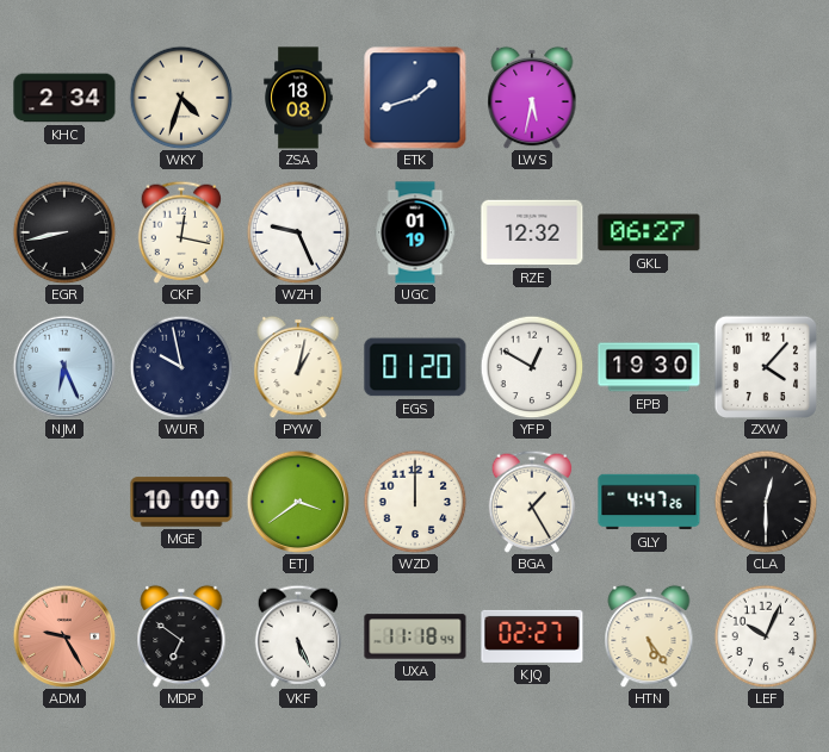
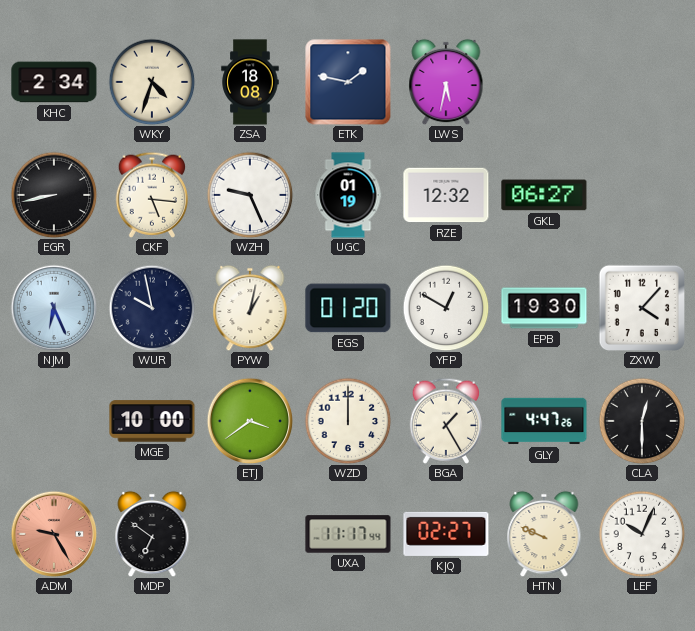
ETK: 1:42 -> 1:47 (348, 82)
CKF: 12:17 -> 5:16 (152, 195)
VKF: 5:26 -> none (298, 636)
UXA: 11:18 -> 11:17 (348, 534)
HTN: 5:24 -> 9:49 (544, 534)
